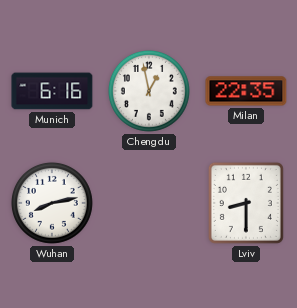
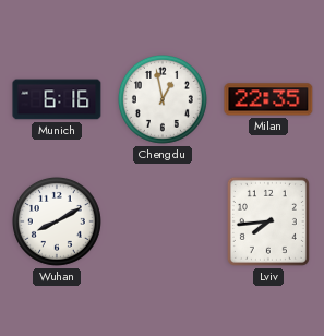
Wuhan: 8:13 -> 8:10 (57, 221)
Lviv: 8:30 -> 7:44 (268, 221)
